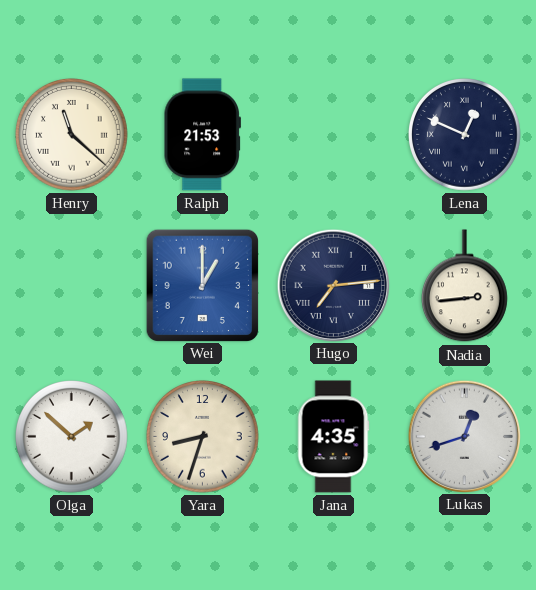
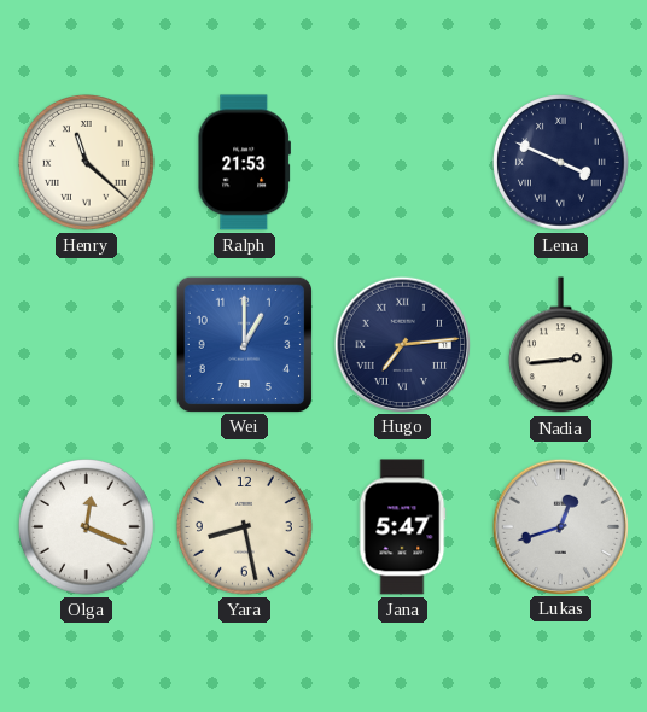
Lena: 12:49 -> 3:49 (561, 163)
Olga: 1:52 -> 12:19 (87, 527)
Yara: 8:33 -> 8:28 (245, 527)
Jana: 4:35 -> 5:47 (402, 527)
